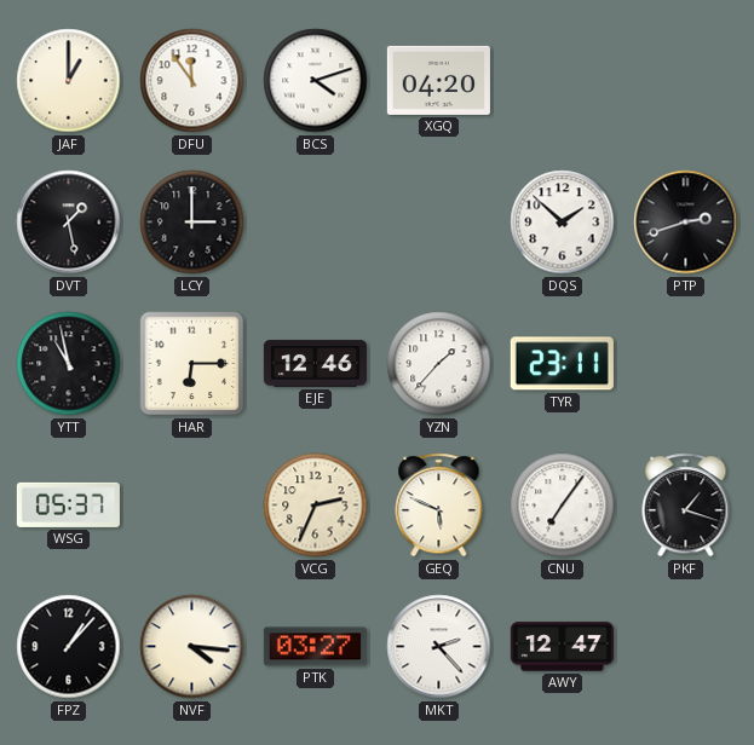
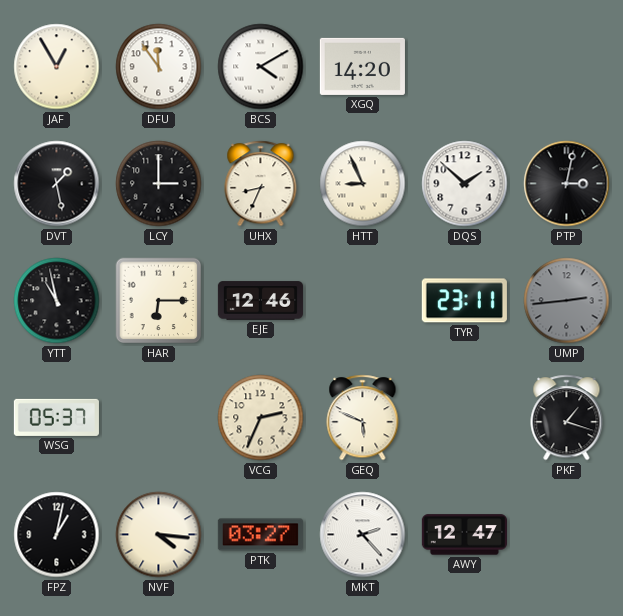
JAF: 1:00 -> 12:55 (57, 67)
BCS: 4:12 -> 4:10 (261, 67)
XGQ: 04:20 -> 14:20 (362, 66)
UHX: none -> 8:34 (261, 184)
HTT: none -> 8:56 (363, 184)
PTP: 2:42 -> 3:02 (567, 184)
YZN: 1:37 -> none (439, 364)
UMP: none -> 2:44 (567, 301)
CNU: 7:06 -> none (563, 506)
FPZ: 1:07 -> 1:02 (57, 535)
